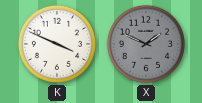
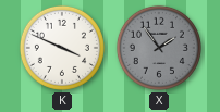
X: 1:49 -> 1:54 (159, 48)
